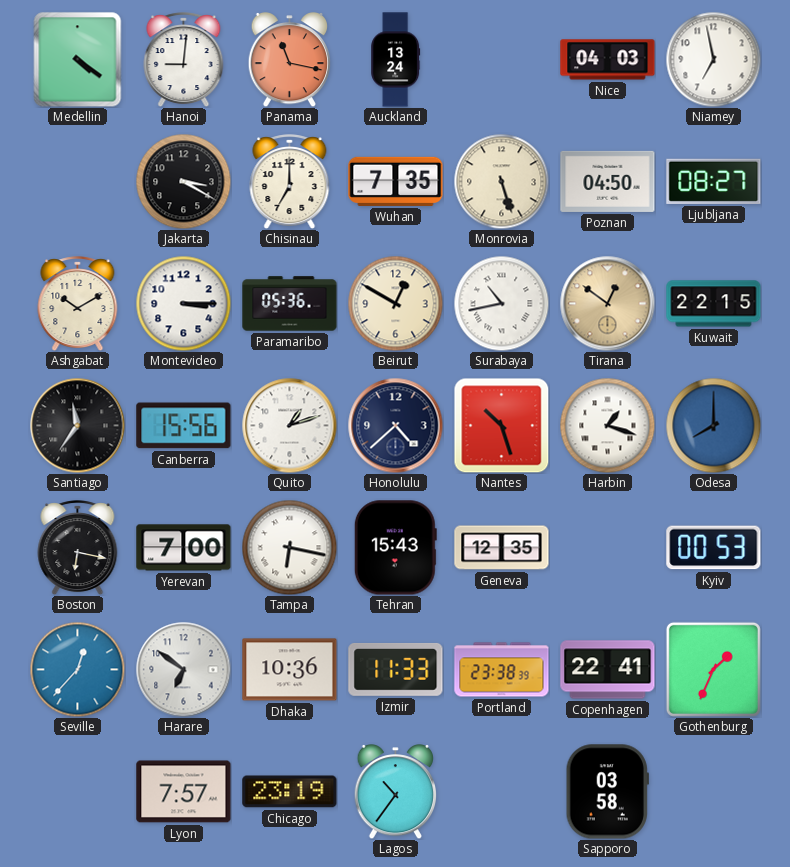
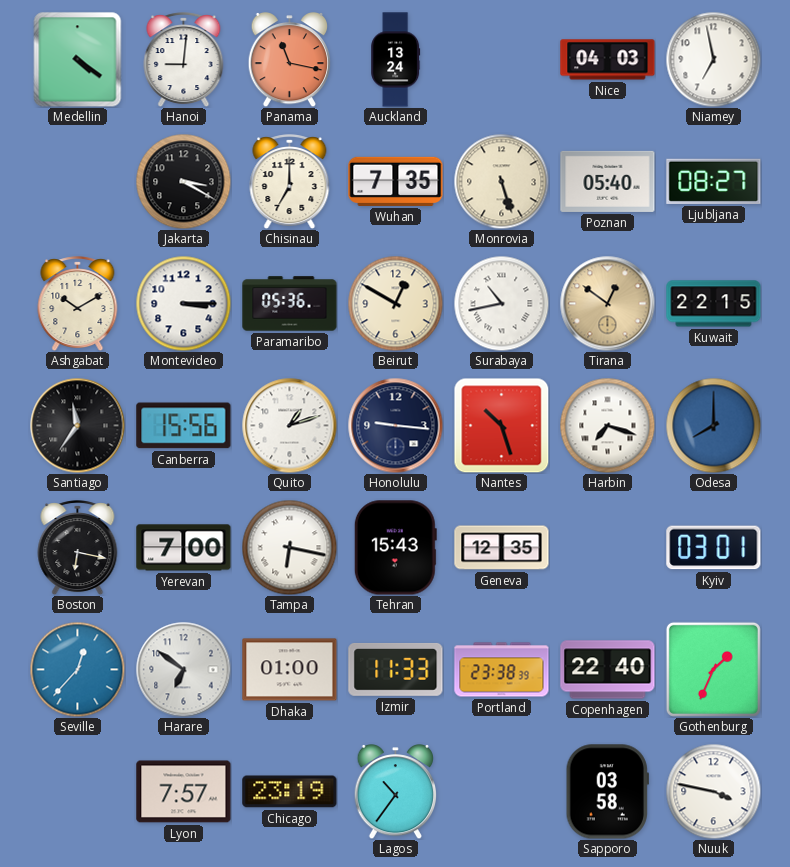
Poznan: 04:50 -> 05:40 (608, 181)
Honolulu: 4:38 -> 9:16 (395, 425)
Harbin: 1:18 -> 7:18 (607, 425)
Kyiv: 00:53 -> 03:01 (714, 548)
Dhaka: 10:36 -> 01:00 (290, 670)
Copenhagen: 22:41 -> 22:40 (608, 670)
Nuuk: none -> 3:47 (713, 791)
